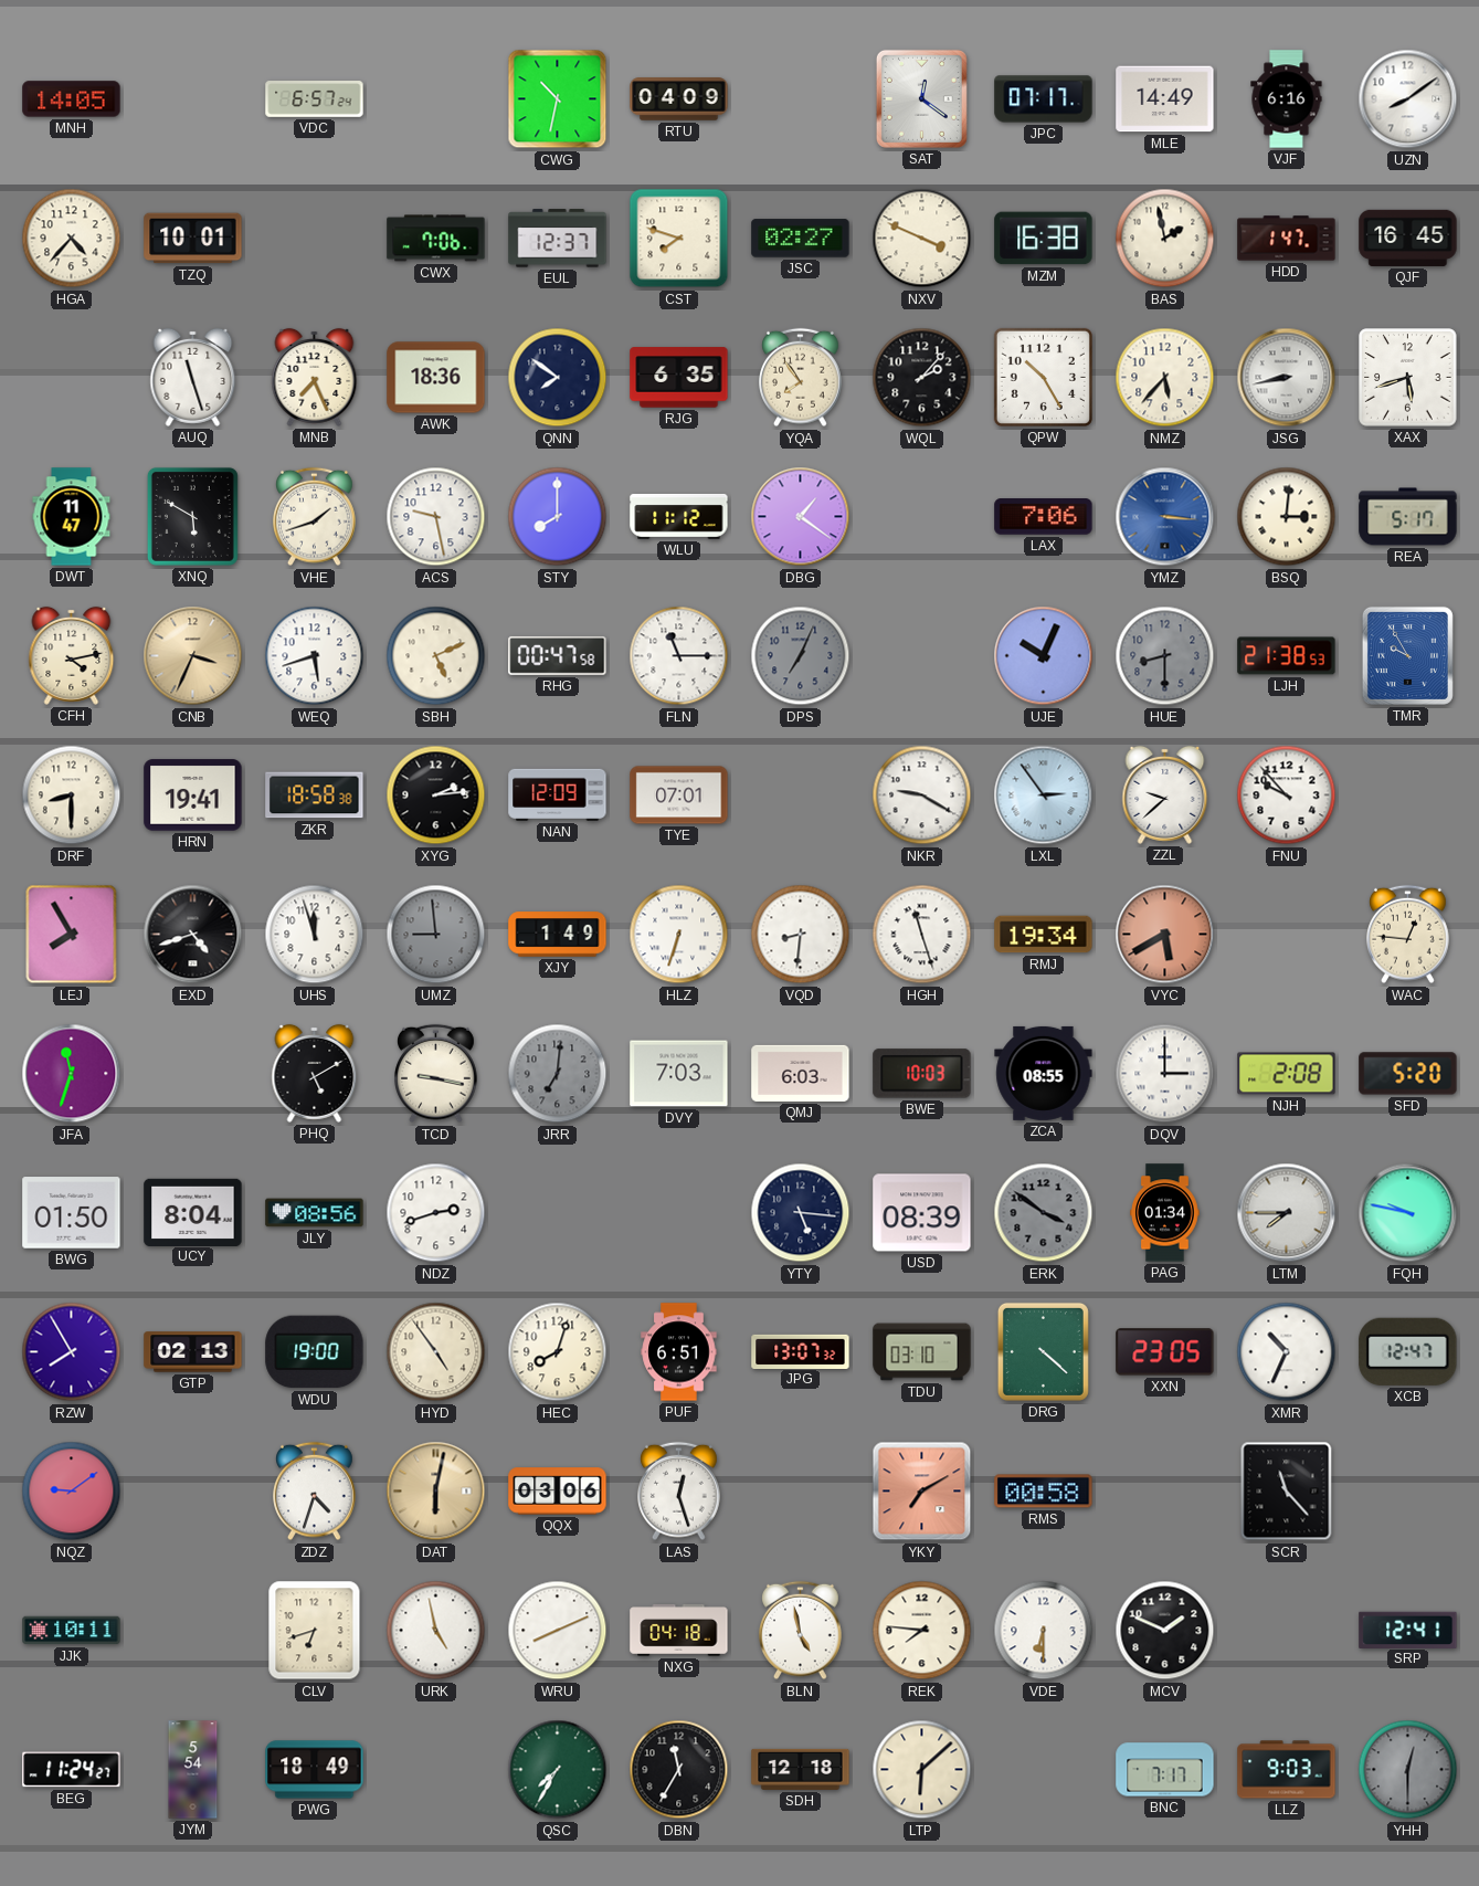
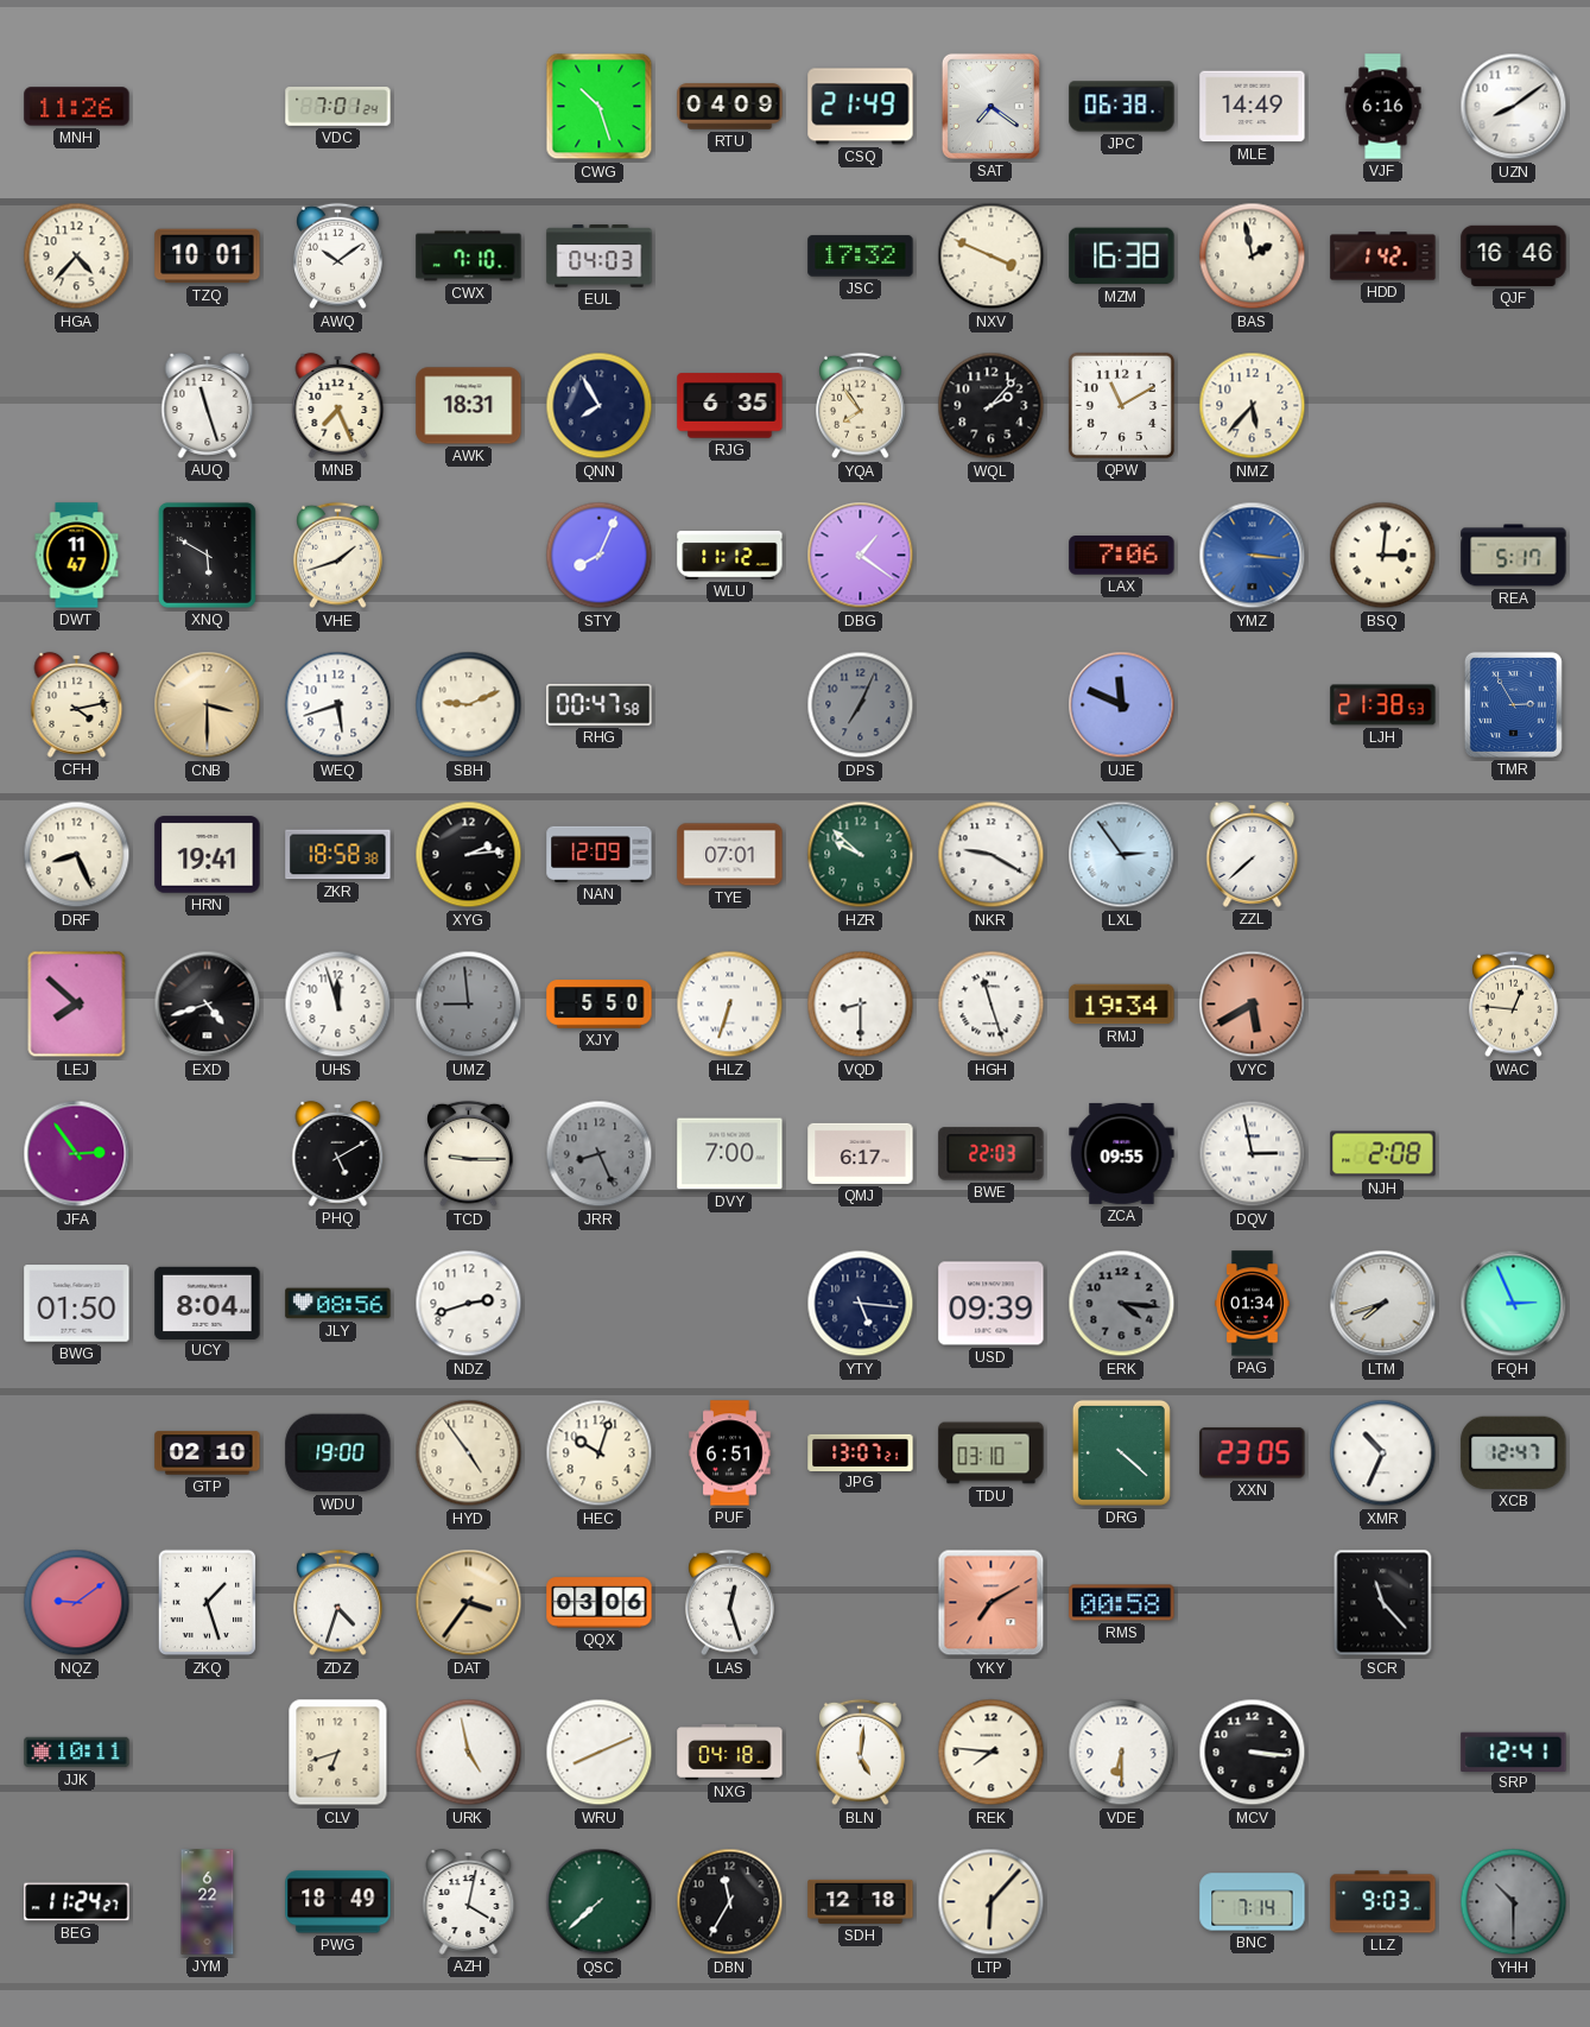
MNH: 14:05 -> 11:26 (77, 107)
VDC: 6:57 -> 7:01 (338, 107)
CWG: 10:32 -> 10:27 (600, 107)
CSQ: none -> 21:49 (861, 107)
SAT: 12:21 -> 7:21 (990, 106)
JPC: 07:17 -> 06:38 (1122, 107)
AWQ: none -> 10:09 (338, 256)
CWX: 7:06 -> 7:10 (469, 256)
EUL: 12:37 -> 04:03 (600, 256)
CST: 7:48 -> none (679, 239)
JSC: 02:27 -> 17:32 (861, 256)
HDD: 1:47 -> 1:42 (1383, 256)
QJF: 16:45 -> 16:46 (1514, 255)
AWK: 18:36 -> 18:31 (469, 406)
QNN: 7:51 -> 7:55 (600, 406)
QPW: 10:25 -> 11:10 (1121, 405)
JSG: 8:43 -> none (1287, 378)
XAX: 5:42 -> none (1408, 378)
ACS: 9:28 -> none (436, 517)
STY: 8:00 -> 8:04 (600, 556)
CNB: 3:34 -> 3:30 (208, 705)
SBH: 5:11 -> 9:11 (469, 705)
FLN: 11:15 -> none (679, 656)
UJE: 10:04 -> 11:49 (1122, 705)
HUE: 8:30 -> none (1165, 656)
TMR: 9:55 -> 2:55 (1513, 704)
DRF: 8:30 -> 8:26 (77, 855)
HZR: none -> 9:52 (861, 855)
ZZL: 9:38 -> 7:38 (1253, 854)
FNU: 9:53 -> none (1287, 796)
LEJ: 7:55 -> 7:52 (77, 1005)
XJY: 1:49 -> 5:50 (600, 1005)
VQD: 8:31 -> 8:30 (861, 1005)
JFA: 11:33 -> 2:54 (77, 1154)
TCD: 9:17 -> 9:15 (469, 1154)
JRR: 7:01 -> 8:26 (600, 1154)
DVY: 7:03 -> 7:00 (730, 1154)
QMJ: 6:03 -> 6:17 (861, 1153)
BWE: 10:03 -> 22:03 (992, 1154)
ZCA: 08:55 -> 09:55 (1122, 1153)
DQV: 3:00 -> 2:58 (1253, 1154)
SFD: 5:20 -> none (1408, 1074)
USD: 08:39 -> 09:39 (992, 1304)
ERK: 3:51 -> 4:16 (1122, 1304)
LTM: 7:45 -> 7:42 (1383, 1304)
FQH: 9:47 -> 2:56 (1514, 1304)
RZW: 7:55 -> none (72, 1352)
GTP: 02:13 -> 02:10 (208, 1453)
HEC: 8:03 -> 10:03 (600, 1453)
JPG: 13:07:32 -> 13:07:21 (861, 1452)
ZKQ: none -> 1:27 (208, 1603)
DAT: 6:02 -> 3:36 (469, 1603)
BLN: 4:58 -> 5:01 (861, 1753)
MCV: 1:49 -> 3:16 (1253, 1753)
JYM: 5:54 -> 6:22 (208, 1902)
AZH: none -> 4:02 (469, 1901)
QSC: 7:35 -> 7:38 (600, 1902)
LTP: 6:08 -> 6:07 (992, 1902)
BNC: 7:17 -> 7:14 (1253, 1902)
YHH: 12:30 -> 10:30 (1514, 1902)
